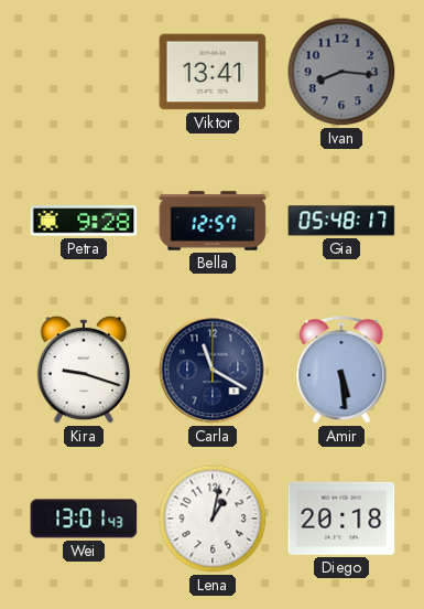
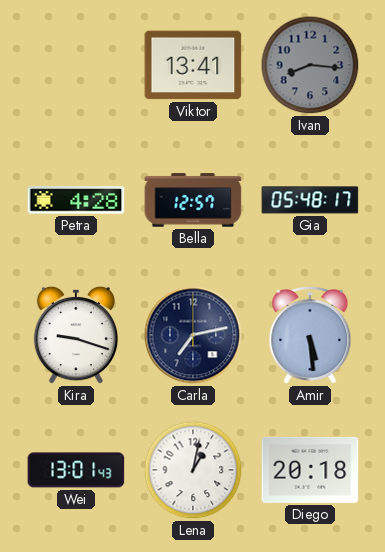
Petra: 9:28 -> 4:28 (76, 200)
Carla: 11:20 -> 7:13 (193, 335)
